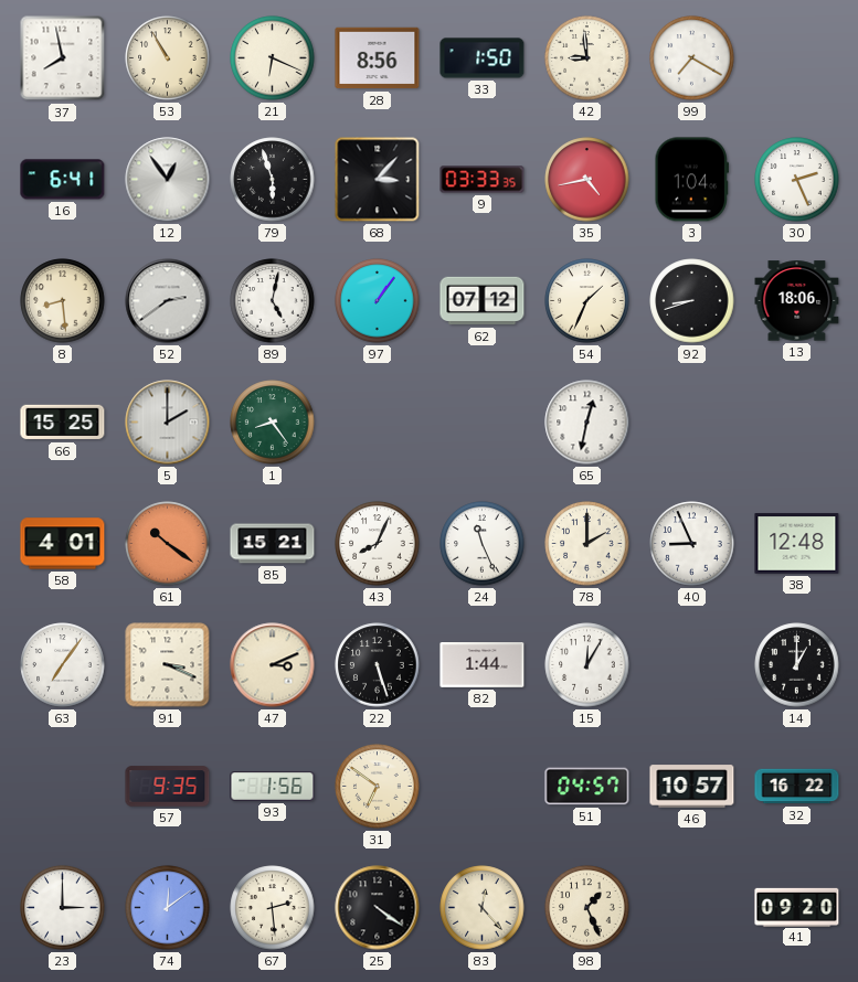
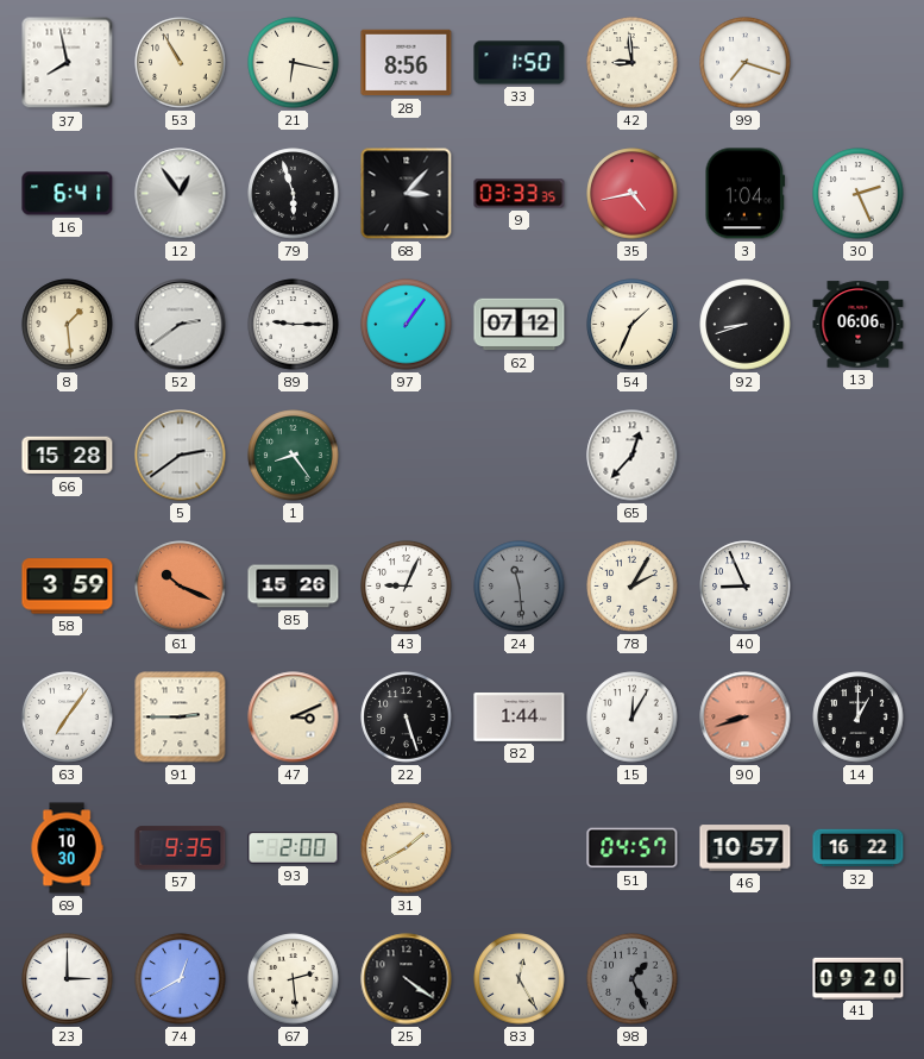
21: 6:19 -> 6:17 (294, 63)
99: 7:20 -> 7:18 (746, 63)
8: 8:29 -> 1:29 (68, 325)
89: 5:02 -> 9:15 (294, 325)
13: 18:06 -> 06:06 (859, 325)
66: 15:25 -> 15:28 (68, 456)
5: 2:00 -> 2:39 (181, 456)
65: 12:32 -> 12:37 (633, 456)
58: 4:01 -> 3:59 (68, 587)
61: 10:21 -> 10:19 (181, 587)
85: 15:21 -> 15:26 (294, 587)
43: 8:04 -> 9:04 (407, 587)
24: 11:26 -> 11:29 (520, 587)
24 dial: white -> grey (520, 587)
78: 2:00 -> 2:05 (633, 587)
38: 12:48 -> none (797, 544)
91: 3:19 -> 2:45 (181, 718)
90: none -> 8:42 (746, 718)
69: none -> 10:30 (67, 848)
93: 1:56 -> 2:00 (294, 848)
31: 6:51 -> 1:40 (407, 848)
74: 12:09 -> 12:40 (181, 979)
83: 12:23 -> 12:25 (520, 979)
98 dial: cream -> grey (633, 979)
